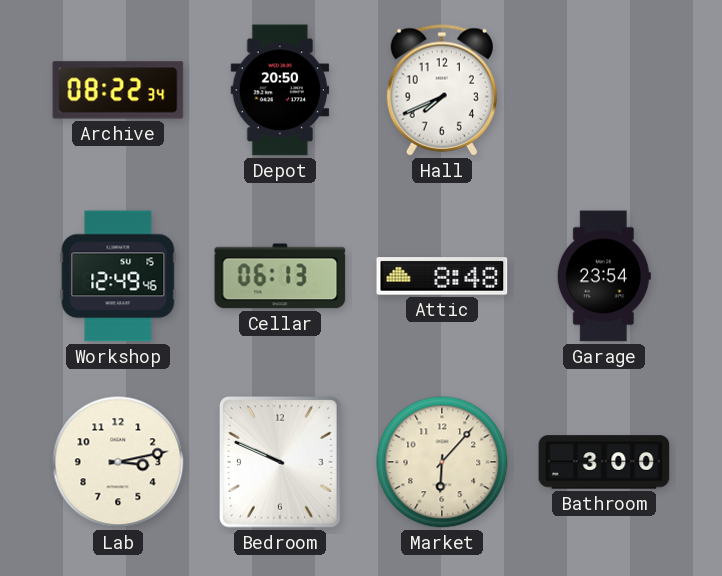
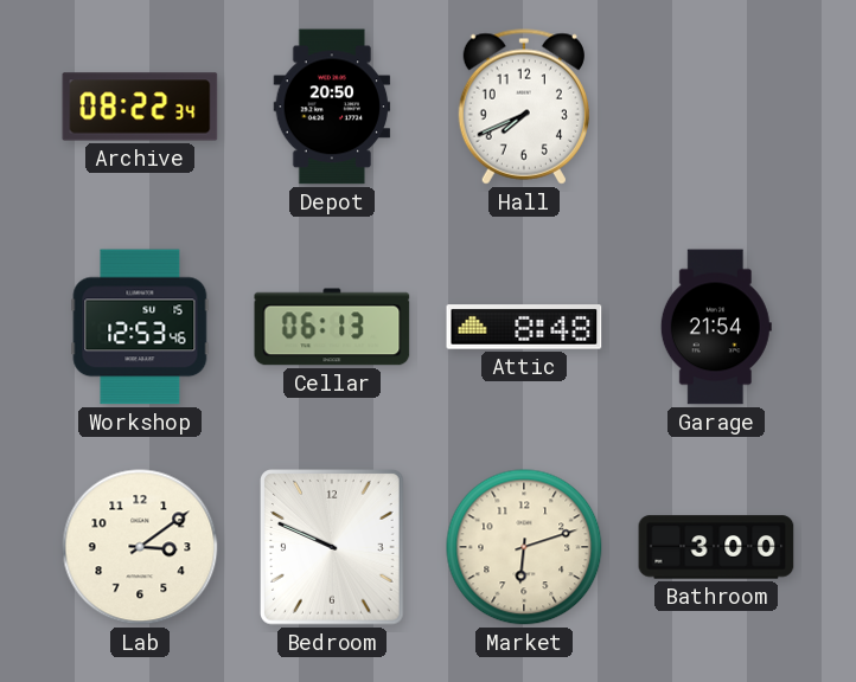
Workshop: 12:49 -> 12:53 (140, 327)
Garage: 23:54 -> 21:54 (716, 327)
Lab: 3:13 -> 3:09 (140, 547)
Market: 6:07 -> 6:12 (524, 547)
